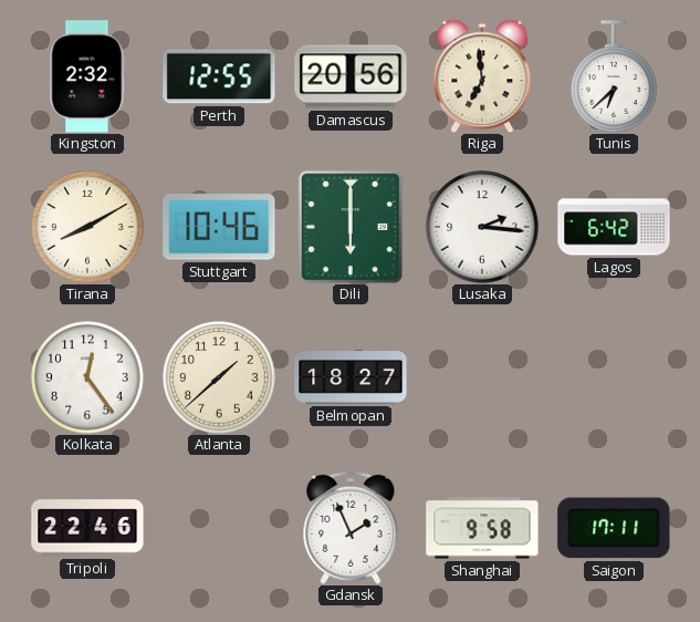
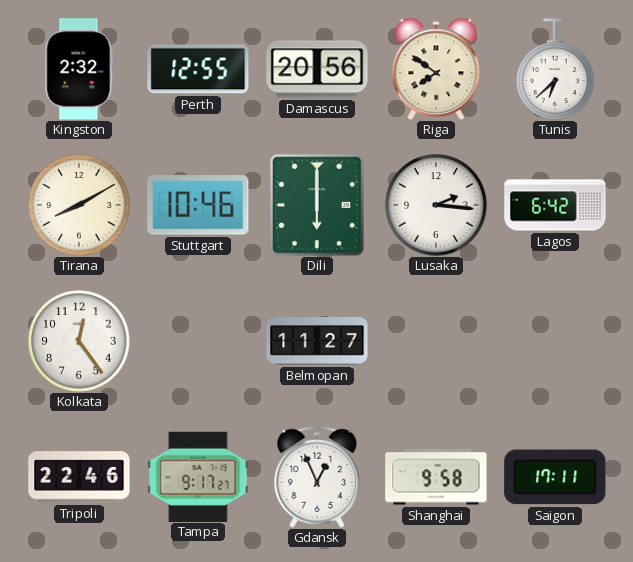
Riga: 6:59 -> 7:51 (436, 69)
Atlanta: 1:38 -> none (219, 377)
Belmopan: 18:27 -> 11:27 (317, 342)
Tampa: none -> 9:17 (198, 476)
Gdansk: 1:56 -> 12:56 (317, 477)
